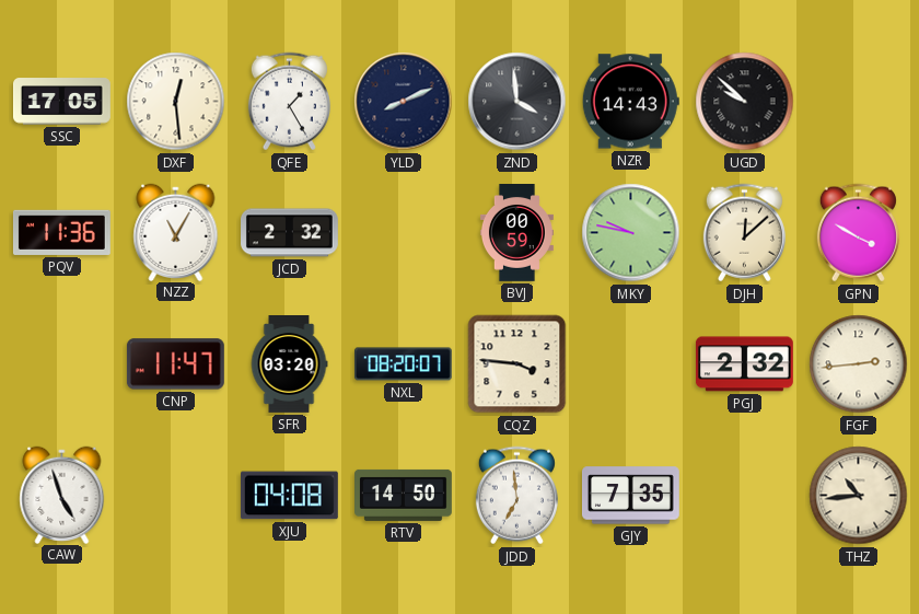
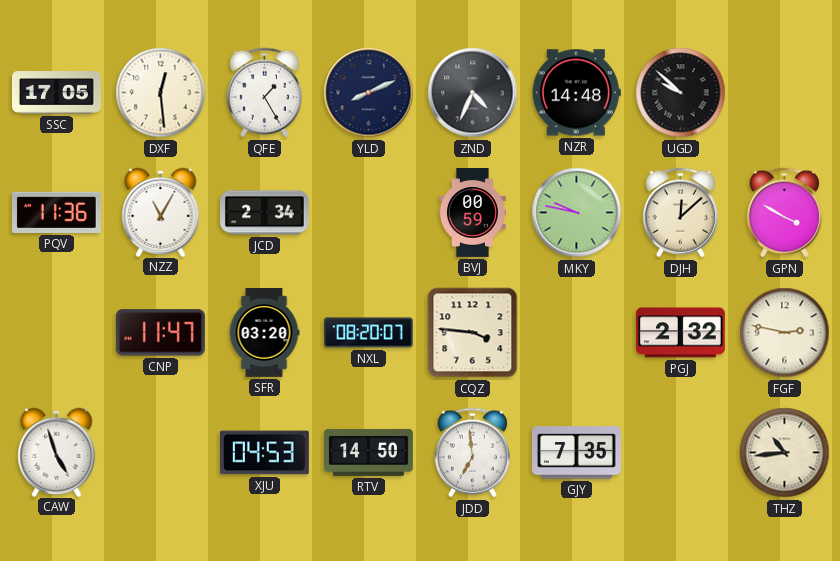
ZND: 3:59 -> 4:34 (473, 93)
NZR: 14:43 -> 14:48 (576, 93)
JCD: 2:32 -> 2:34 (265, 213)
FGF: 2:44 -> 2:47 (785, 333)
XJU: 04:08 -> 04:53 (264, 453)
